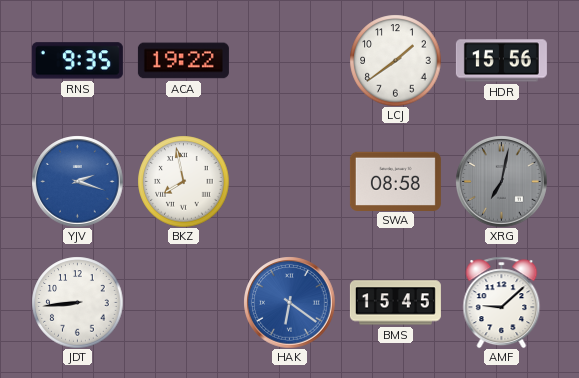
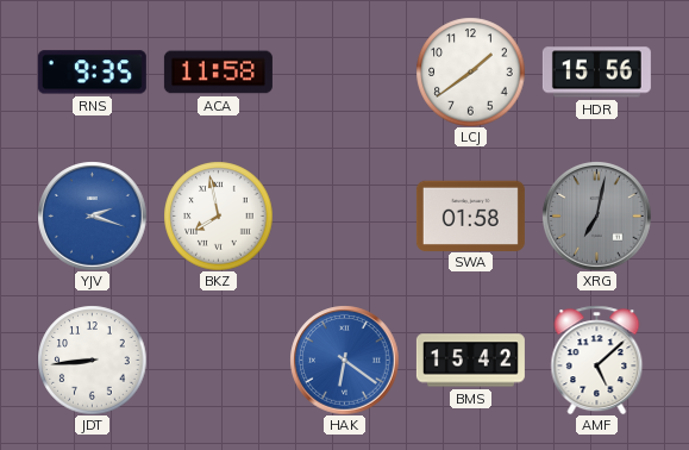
ACA: 19:22 -> 11:58 (218, 73)
SWA: 08:58 -> 01:58 (470, 215)
BMS: 15:45 -> 15:42 (470, 361)
AMF: 9:08 -> 5:08 (597, 360)
